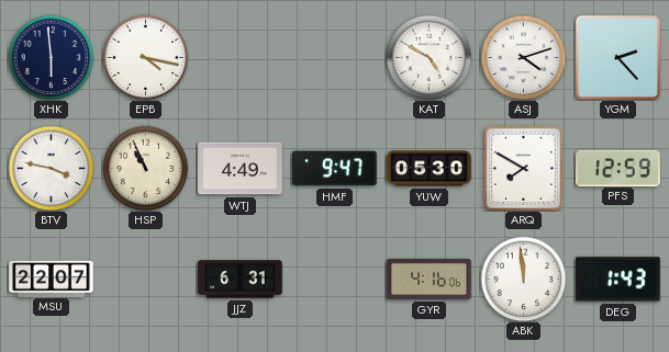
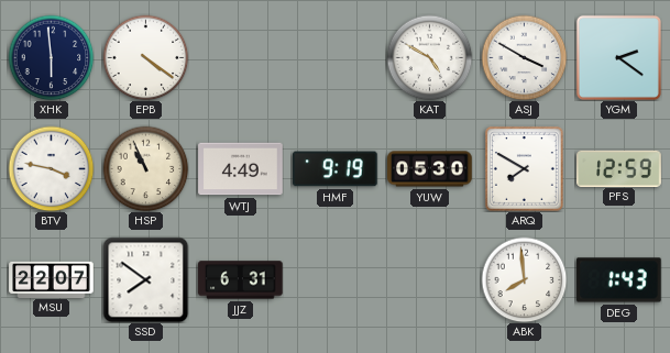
EPB: 4:17 -> 4:21 (145, 57)
ASJ: 4:12 -> 3:50 (524, 57)
YGM: 2:23 -> 2:21 (618, 57)
HMF: 9:47 -> 9:19 (336, 169)
SSD: none -> 7:51 (145, 279)
GYR: 4:16 -> none (430, 279)
ABK: 11:59 -> 7:59 (524, 279)
